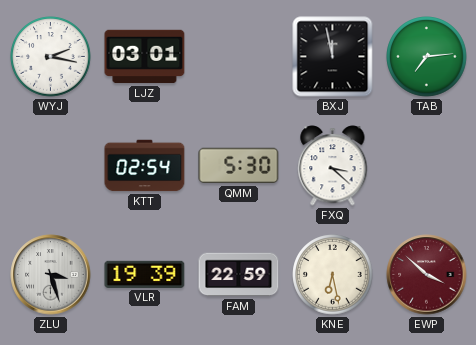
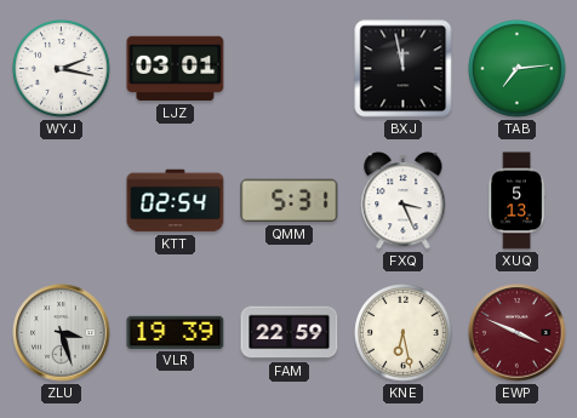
QMM: 5:30 -> 5:31 (290, 201)
FXQ: 3:22 -> 3:26 (404, 201)
XUQ: none -> 5:13 (516, 201)
EWP: 3:52 -> 3:49 (518, 333)
